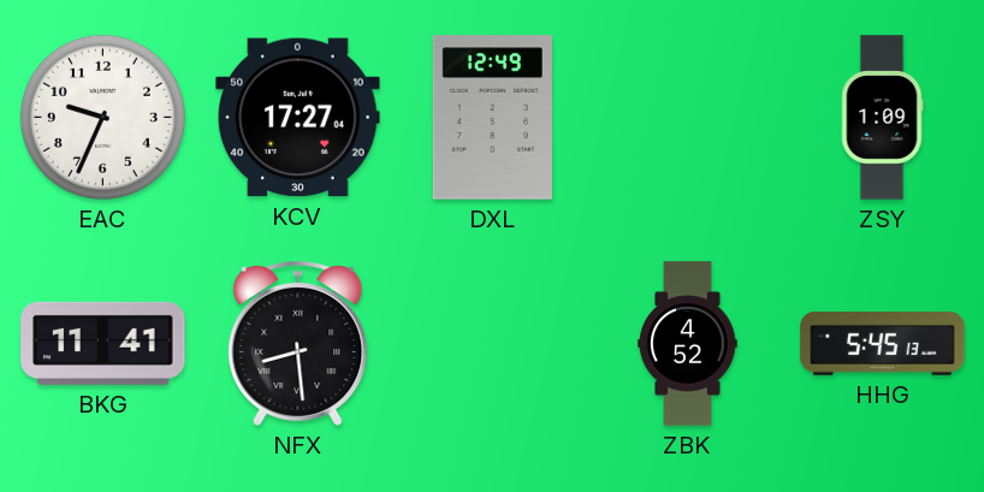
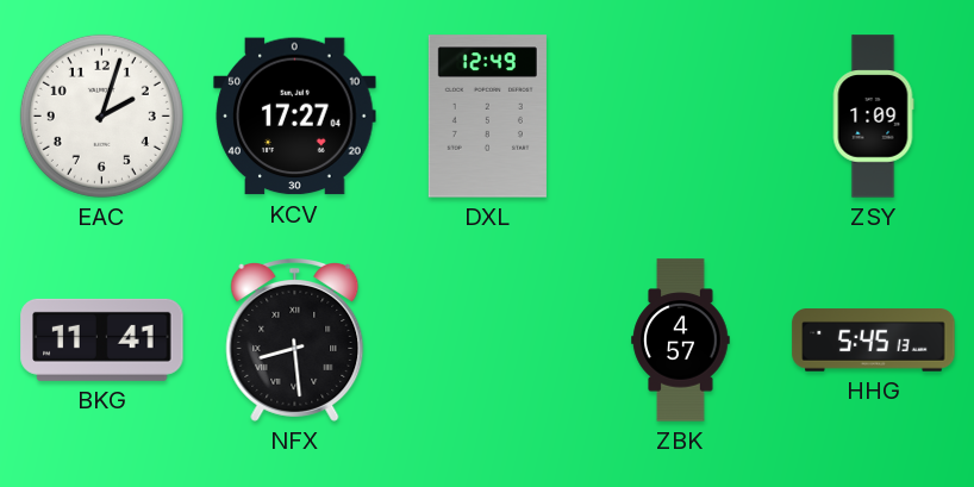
EAC: 9:34 -> 2:03 (101, 115)
ZBK: 4:52 -> 4:57 (681, 341)
